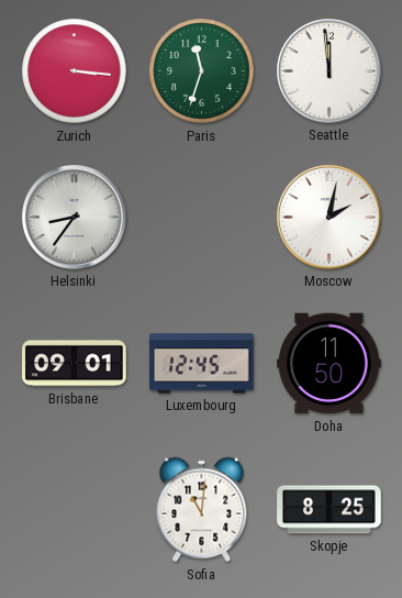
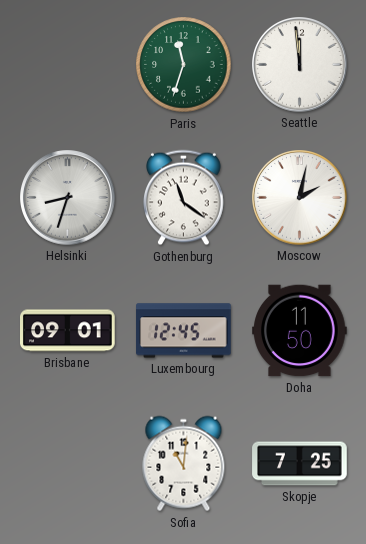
Zurich: 3:16 -> none (75, 71)
Helsinki: 8:36 -> 8:33 (68, 198)
Gothenburg: none -> 11:21 (184, 198)
Skopje: 8:25 -> 7:25 (300, 464)
